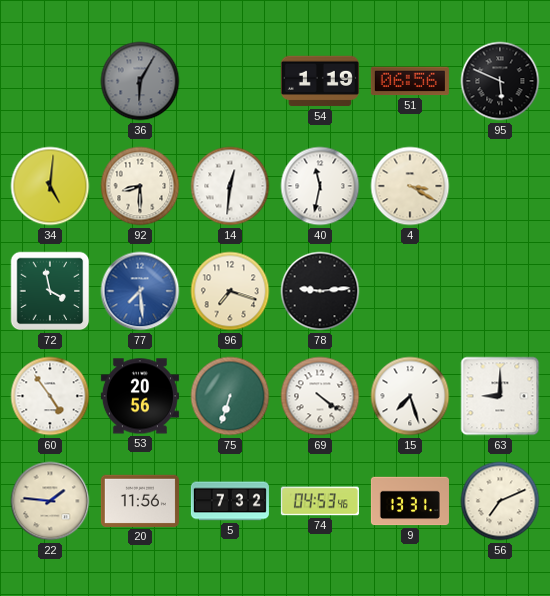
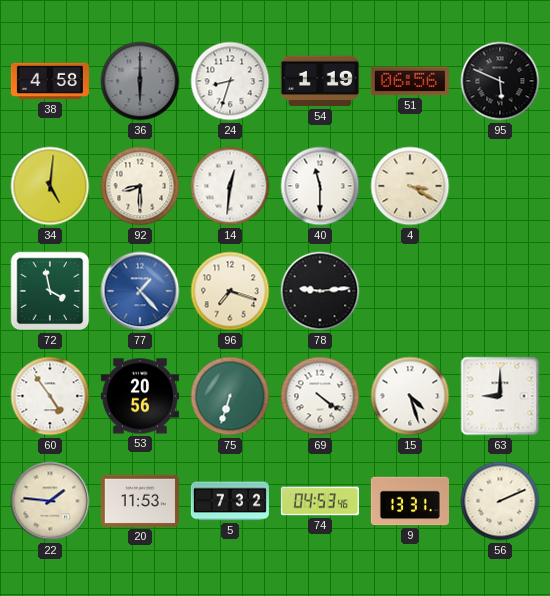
38: none -> 4:58 (50, 81)
36: 6:05 -> 6:00 (140, 81)
24: none -> 8:33 (230, 81)
40: 11:32 -> 11:30 (320, 186)
77: 7:29 -> 1:23 (140, 291)
15: 7:27 -> 4:27 (410, 396)
20: 11:56 -> 11:53 (140, 501)
56: 7:11 -> 2:11 (500, 501)
